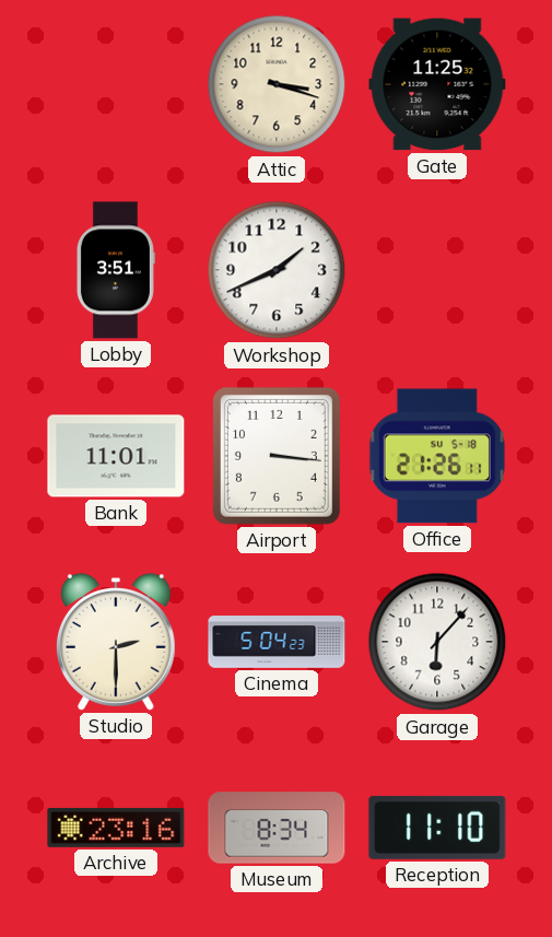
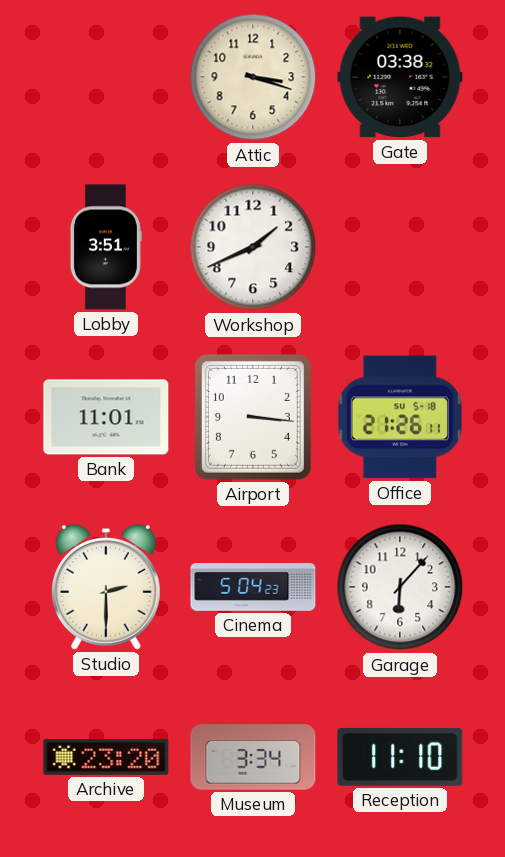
Gate: 11:25 -> 03:38 (400, 77)
Archive: 23:16 -> 23:20 (106, 757)
Museum: 8:34 -> 3:34 (253, 757)
